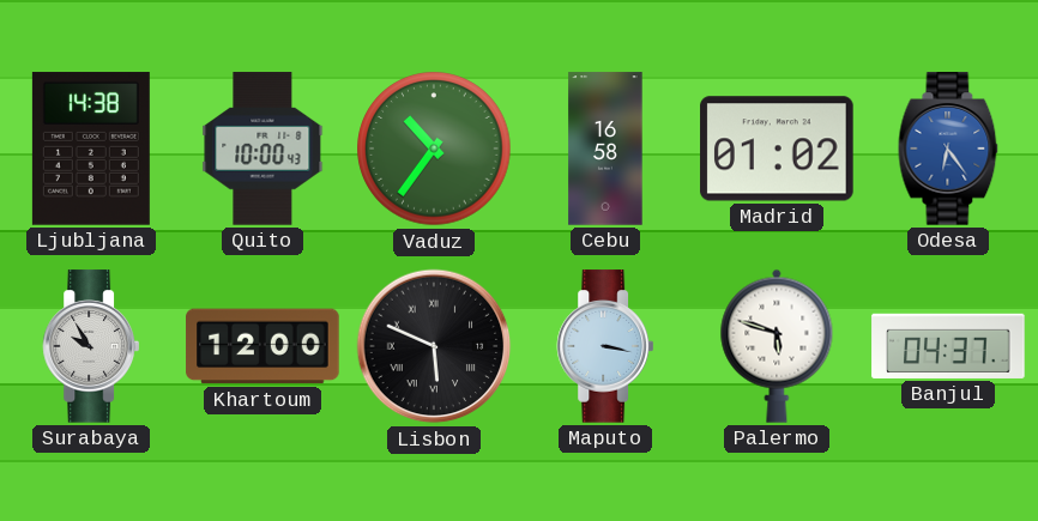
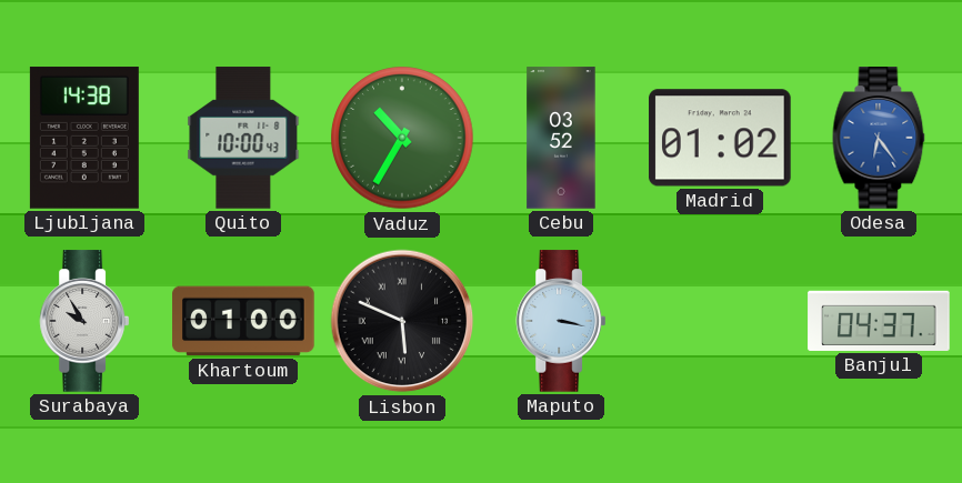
Vaduz: 10:36 -> 10:35 (402, 138)
Cebu: 16:58 -> 03:52 (561, 138)
Khartoum: 12:00 -> 01:00 (243, 321)
Palermo: 5:48 -> none (777, 346)
